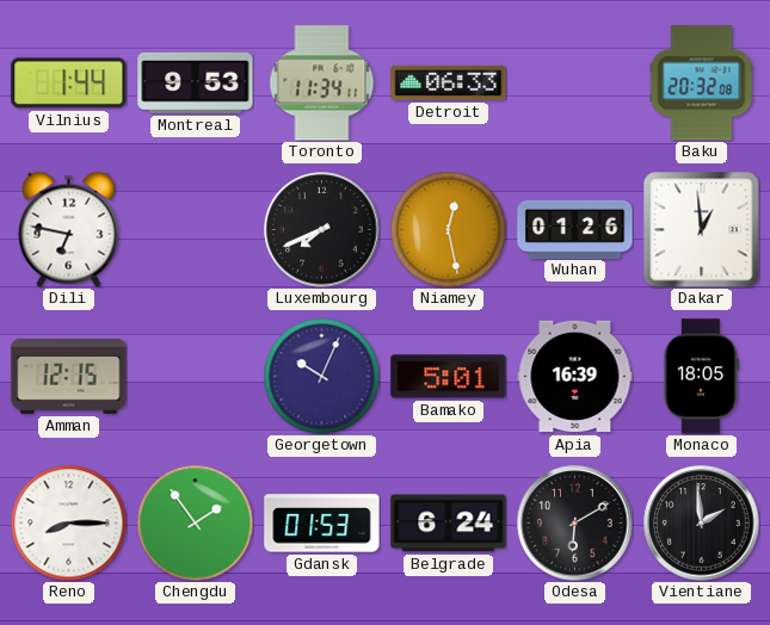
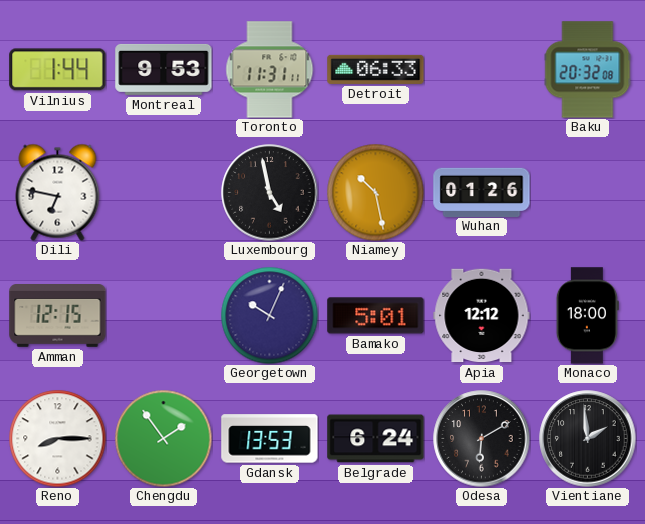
Toronto: 11:34 -> 11:31 (270, 70)
Luxembourg: 7:41 -> 4:58 (270, 193)
Niamey: 12:28 -> 10:28 (375, 192)
Dakar: 12:59 -> none (702, 230)
Apia: 16:39 -> 12:12 (482, 316)
Monaco: 18:05 -> 18:00 (587, 316)
Gdansk: 01:53 -> 13:53 (270, 439)
